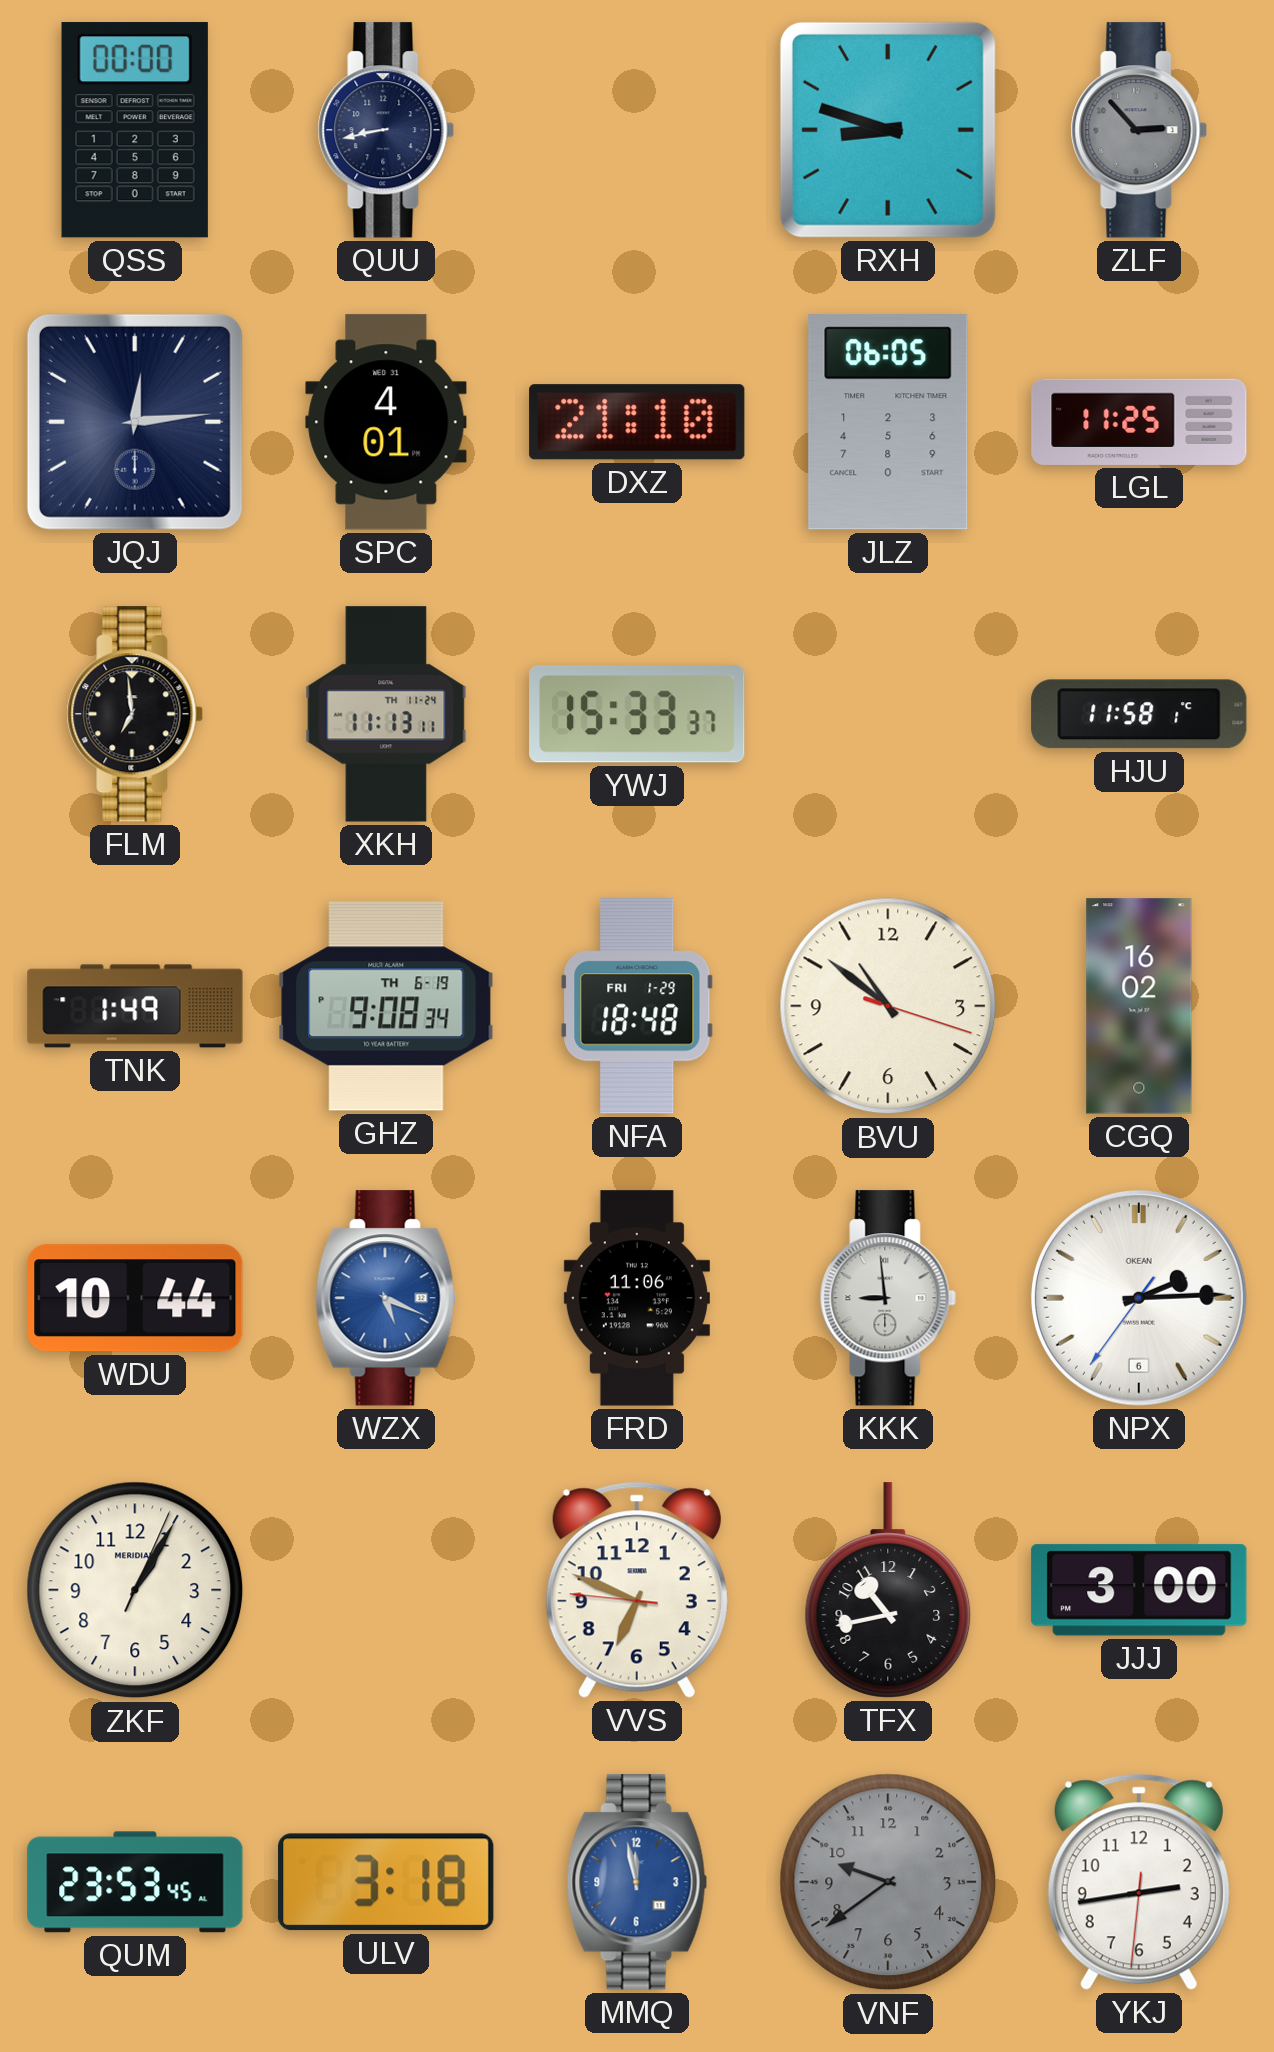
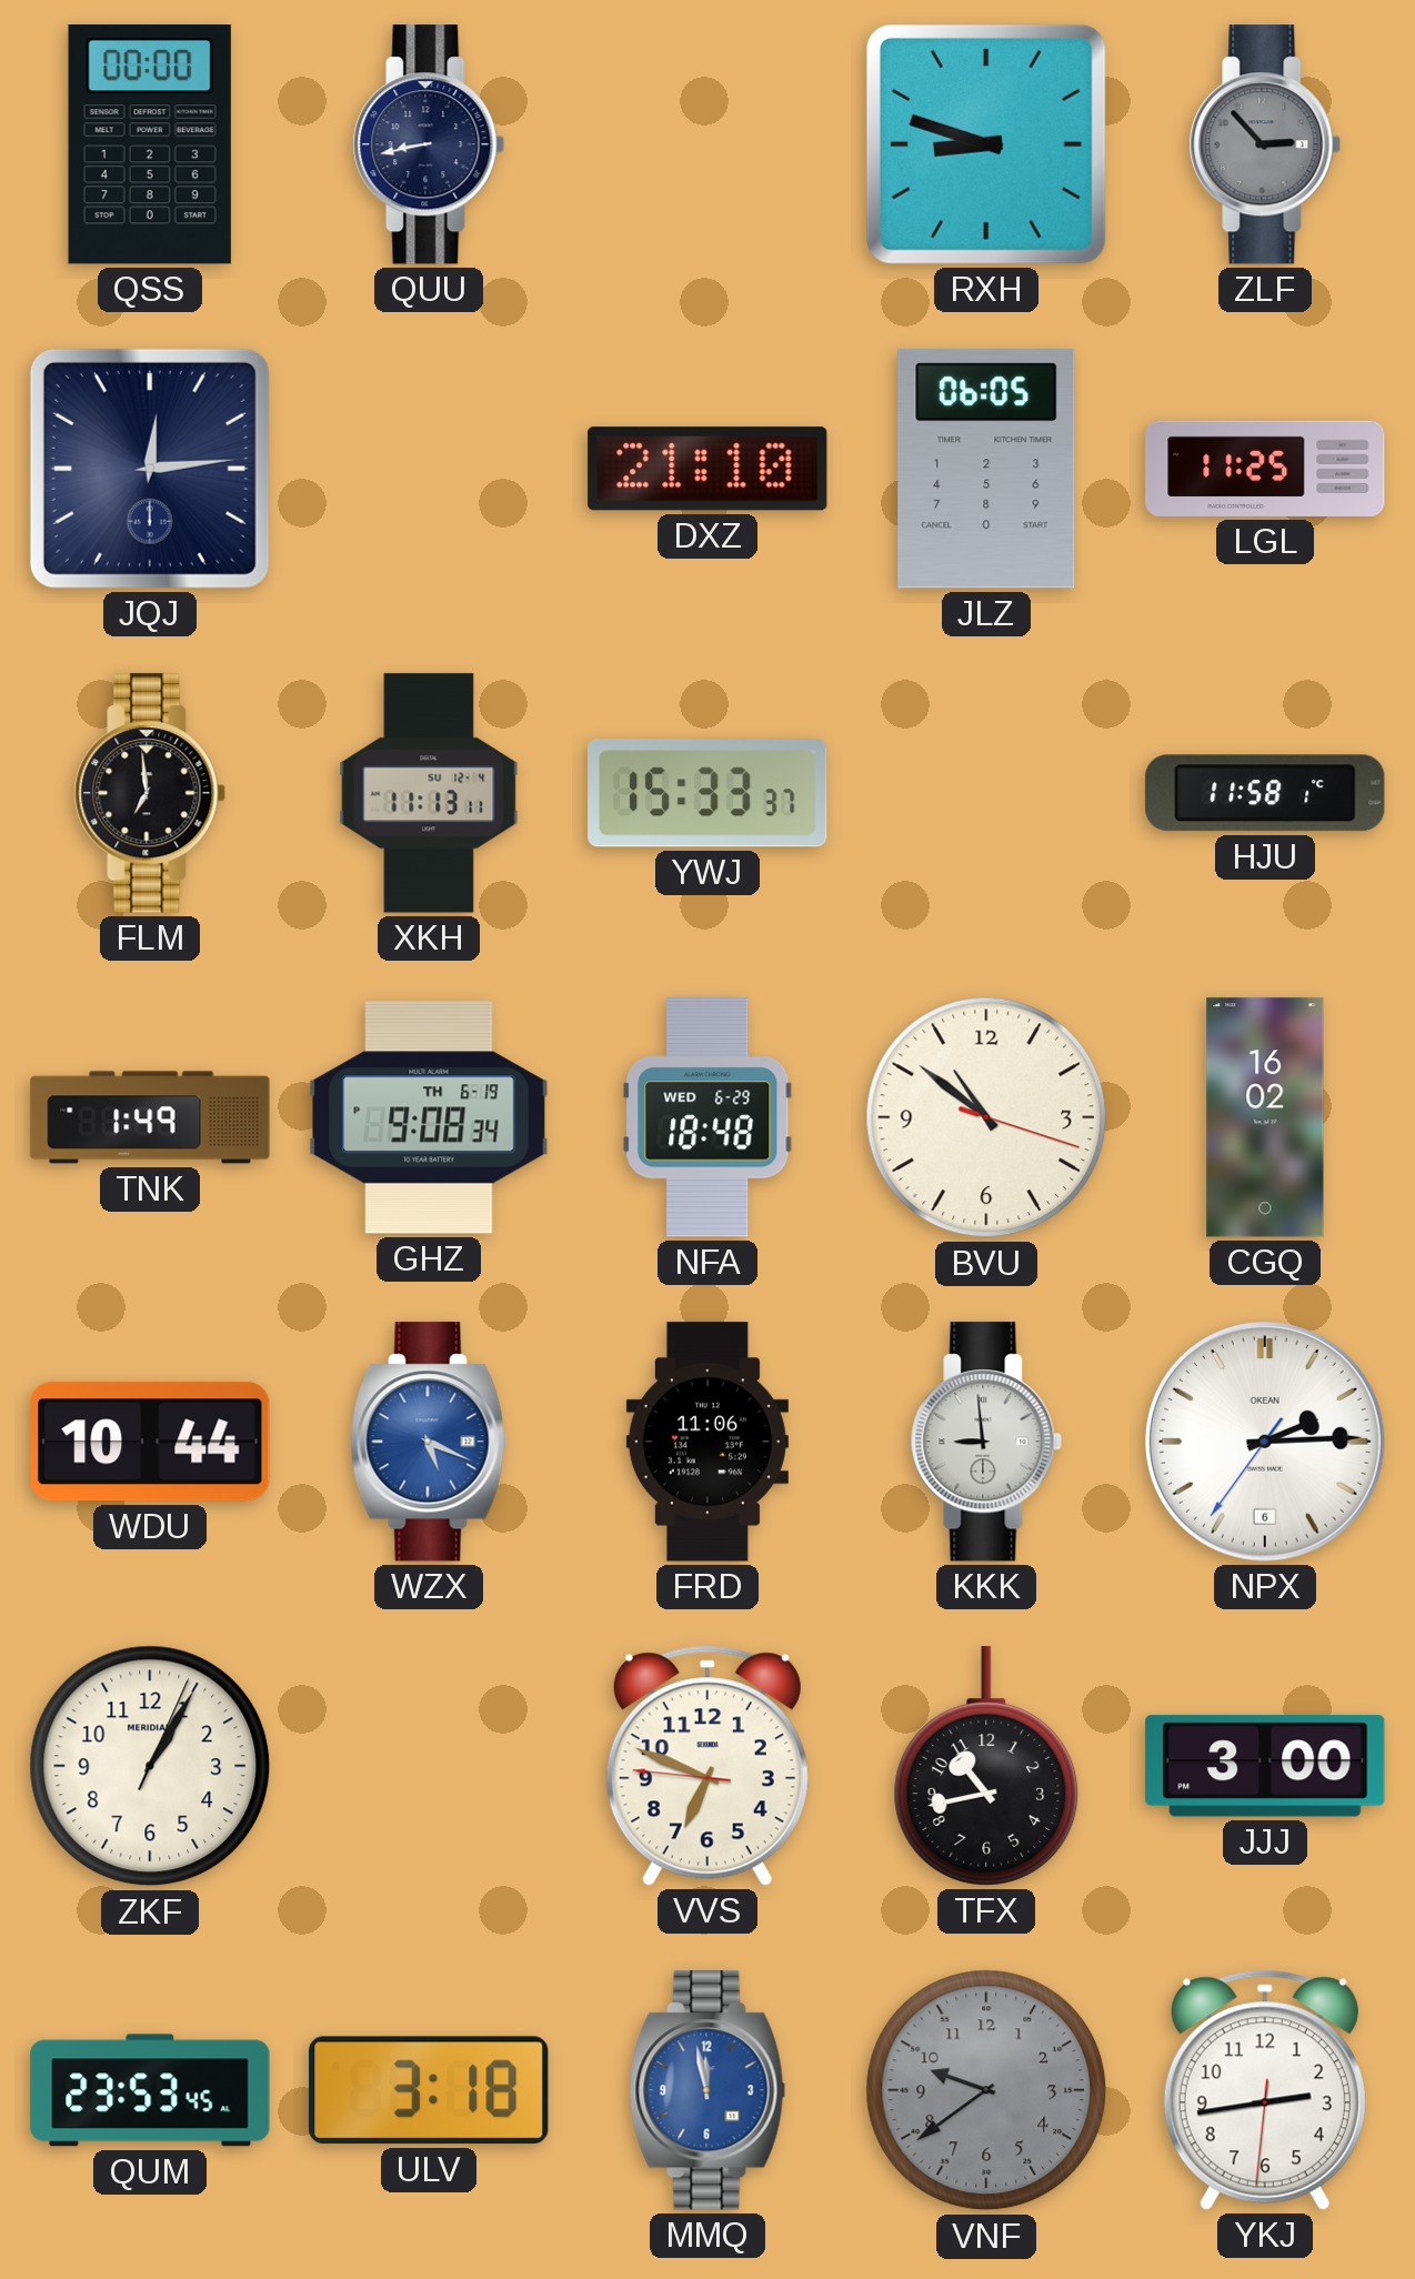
SPC: 4:01 -> none (386, 422)
XKH date: TH 11-24 -> SU 12-4 (429, 793)
NFA date: FRI 1-29 -> WED 6-29 (707, 1117)
